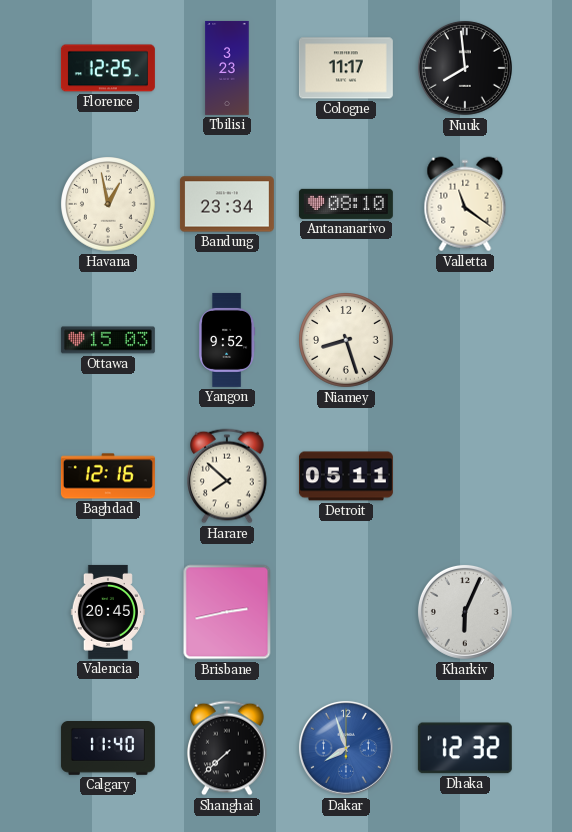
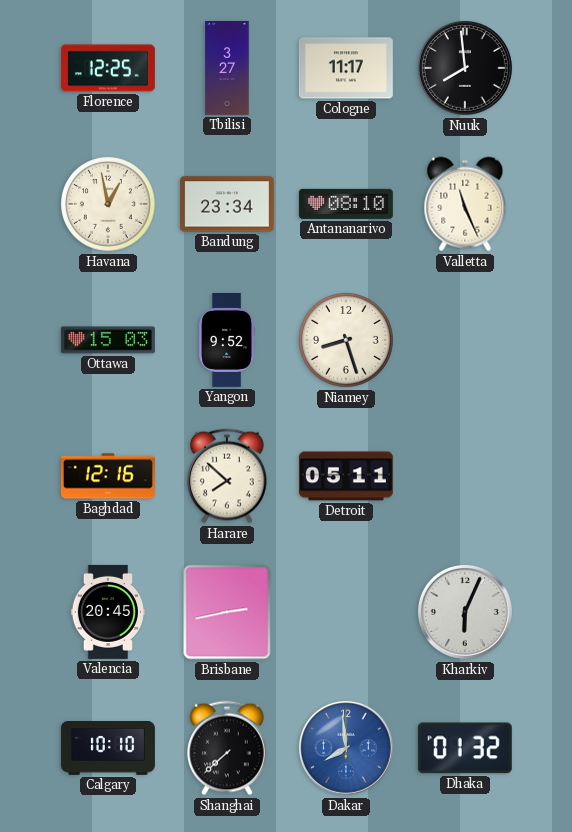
Tbilisi: 3:23 -> 3:27 (227, 68)
Valletta: 11:21 -> 11:26 (465, 204)
Calgary: 11:40 -> 10:10 (108, 749)
Dakar: 7:57 -> 7:59 (346, 748)
Dhaka: 12:32 -> 01:32 (465, 748)
